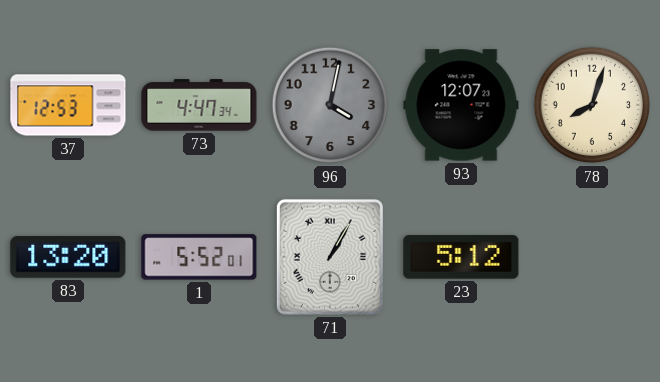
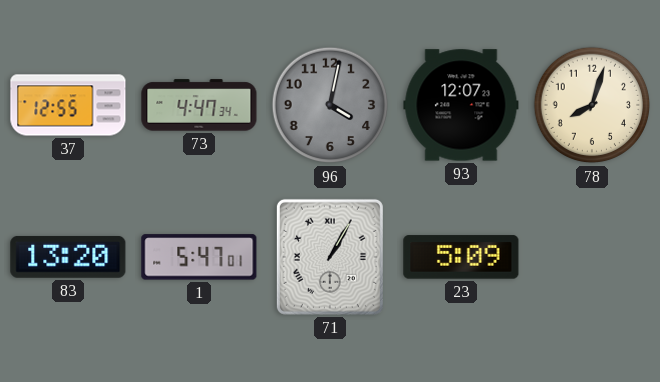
37: 12:53 -> 12:55 (68, 105)
1: 5:52 -> 5:47 (199, 257)
23: 5:12 -> 5:09 (461, 257)
